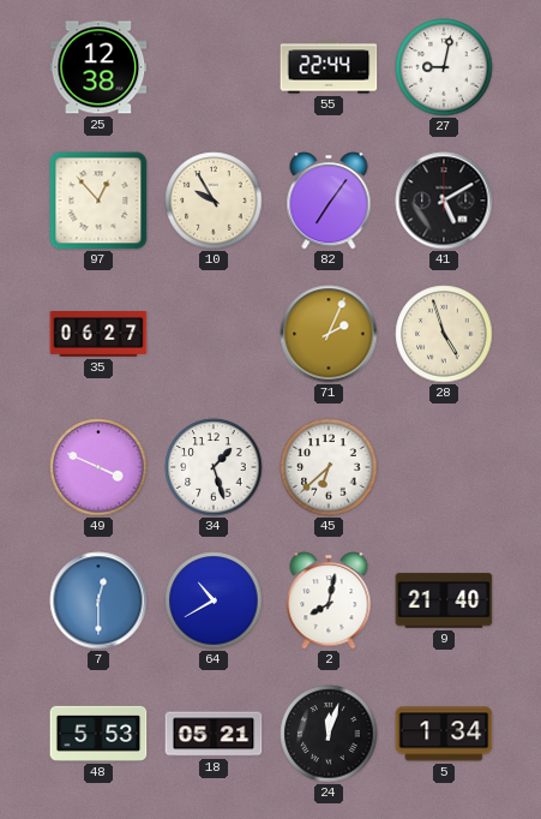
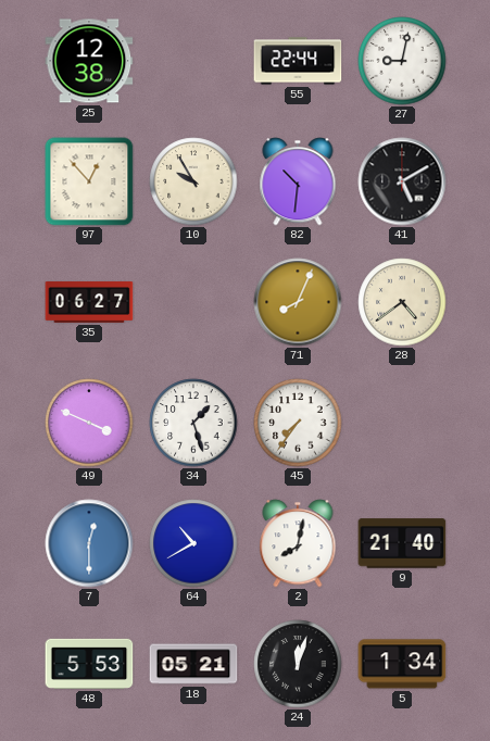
82: 7:06 -> 10:31 (298, 181)
71: 2:04 -> 8:04 (298, 302)
28: 4:57 -> 4:39 (402, 302)
45: 6:38 -> 7:36 (298, 423)
